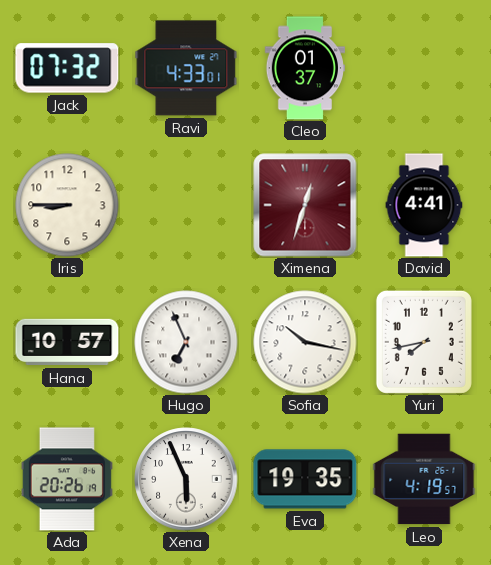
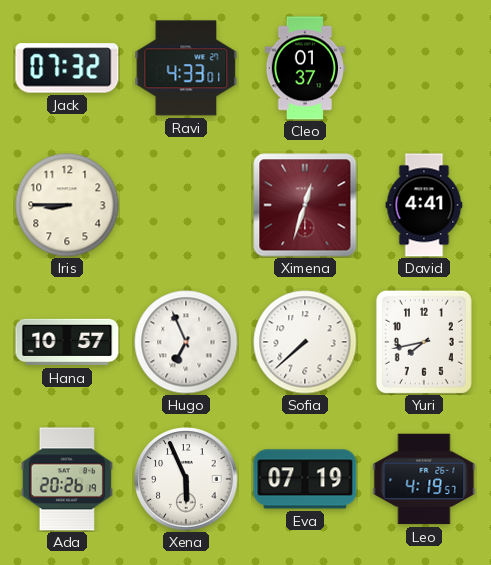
Sofia: 10:17 -> 7:38 (305, 342)
Eva: 19:35 -> 07:19 (305, 479)
